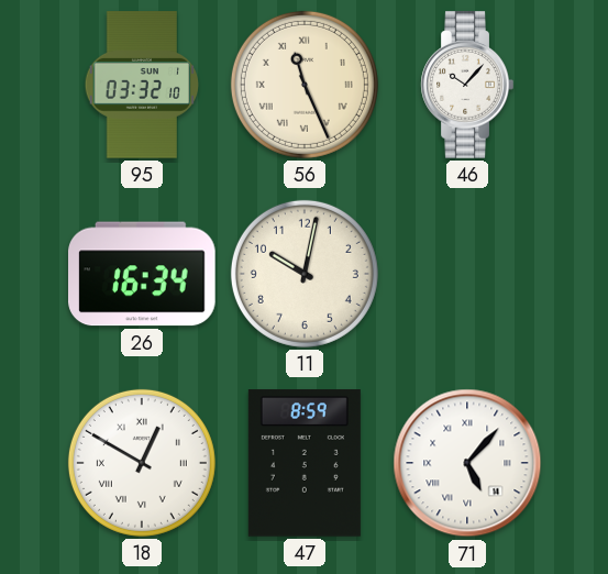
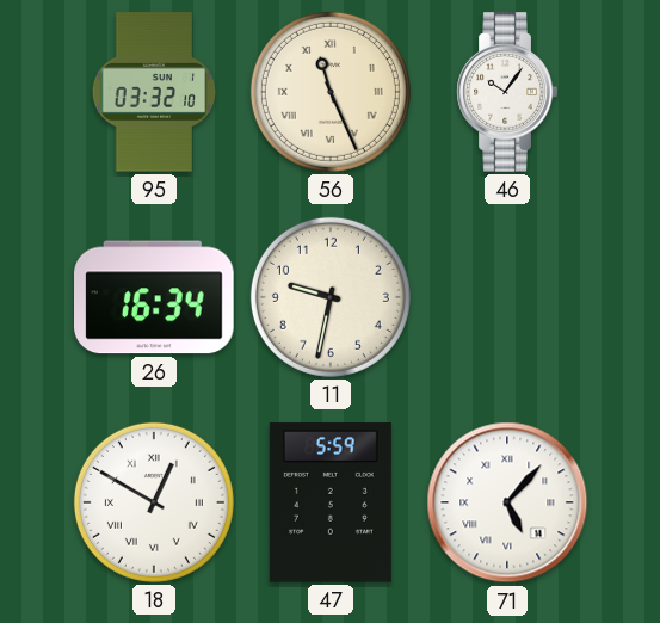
46: 10:07 -> 10:06 (507, 92)
11: 10:02 -> 9:32 (331, 297)
47: 8:59 -> 5:59 (331, 502)
